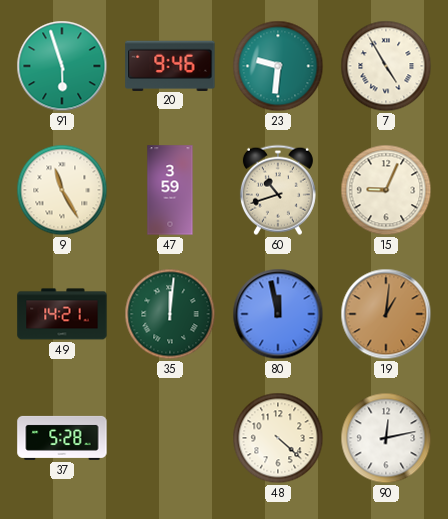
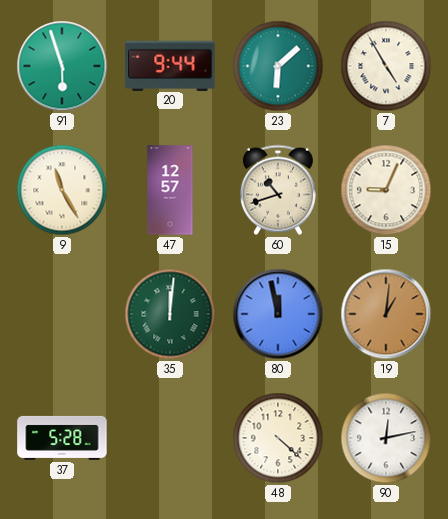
20: 9:46 -> 9:44 (170, 65)
23: 9:31 -> 6:08 (278, 66)
47: 3:59 -> 12:57 (170, 190)
49: 14:21 -> none (62, 314)
